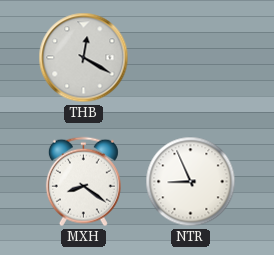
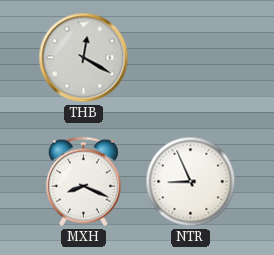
MXH: 8:21 -> 8:19 (83, 182)
